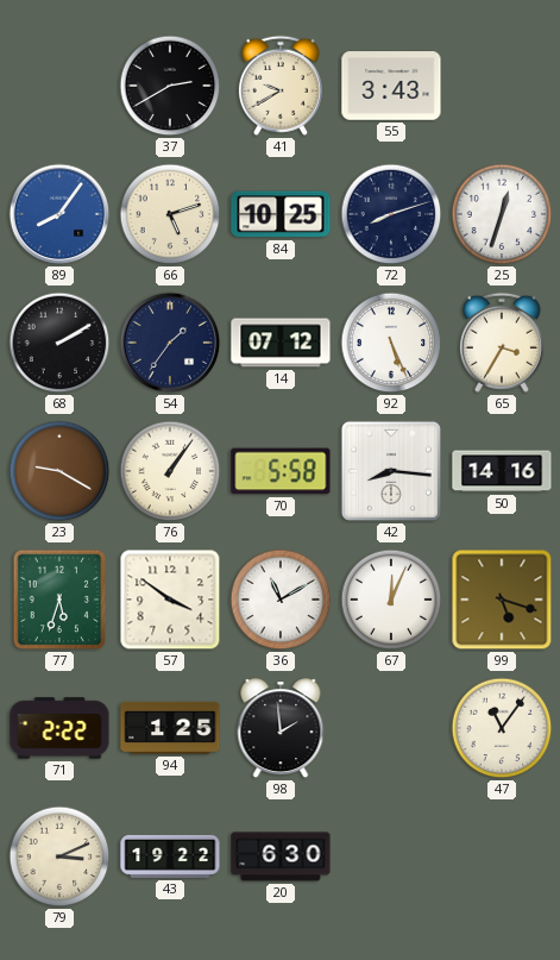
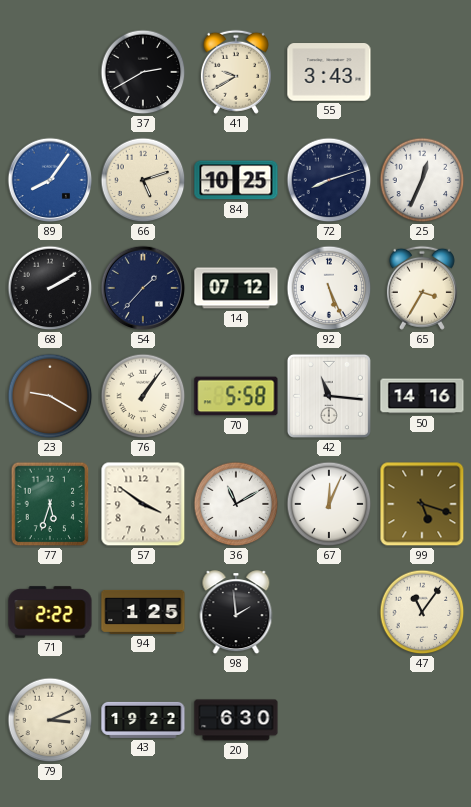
25: 12:33 -> 12:34 (422, 180)
54: 1:36 -> 1:37 (143, 288)
42: 8:16 -> 11:16 (329, 396)
